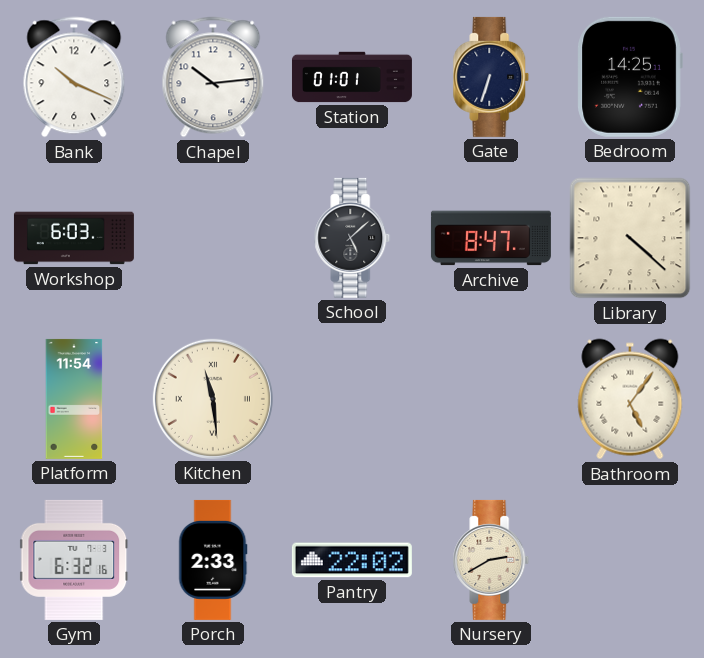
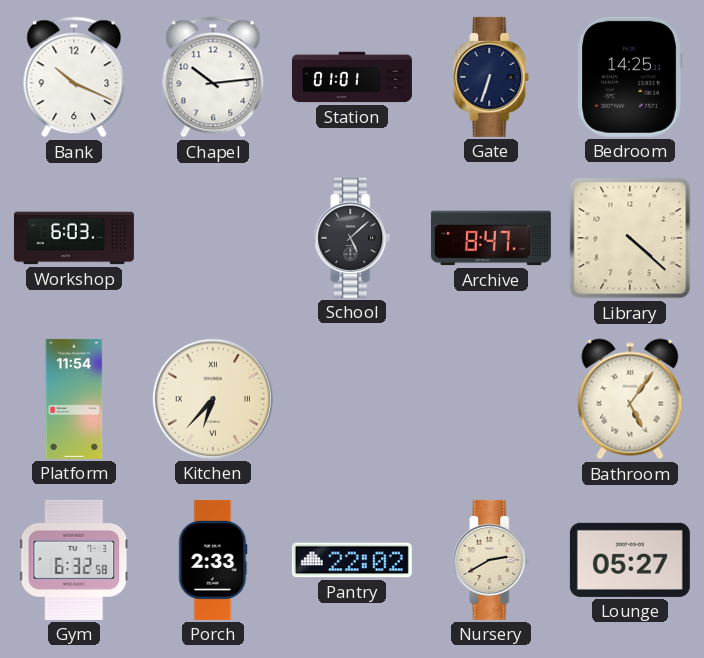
Kitchen: 11:29 -> 6:37 (213, 399)
Gym: 6:32:16 -> 6:32:58 (74, 560)
Lounge: none -> 05:27 (630, 560)
